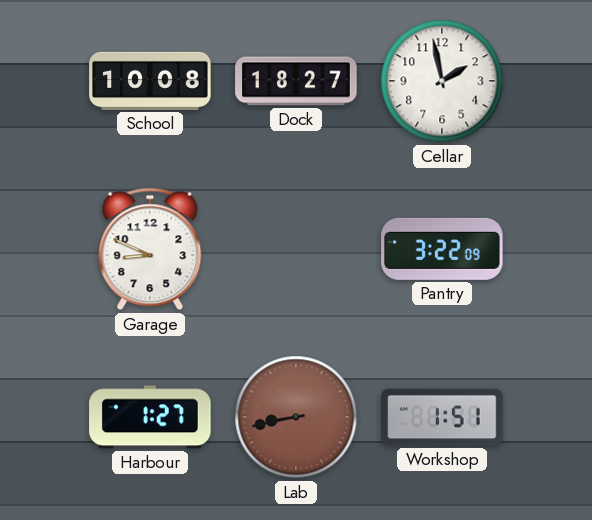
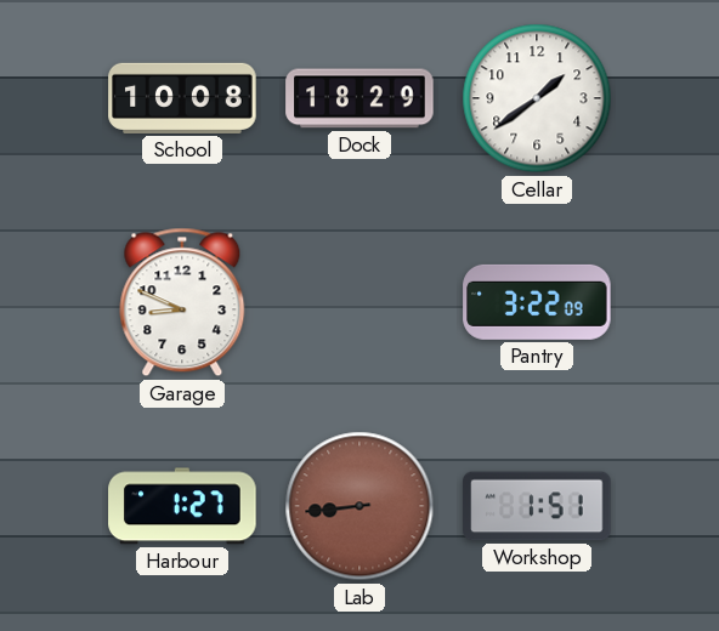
Dock: 18:27 -> 18:29 (359, 98)
Cellar: 1:58 -> 1:39 (537, 98)
Lab: 8:43 -> 8:44 (359, 506)
